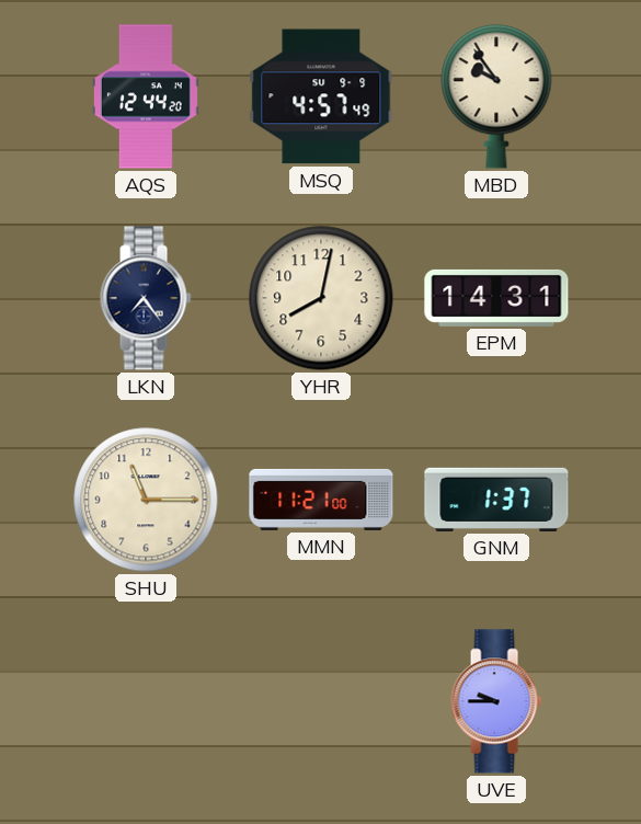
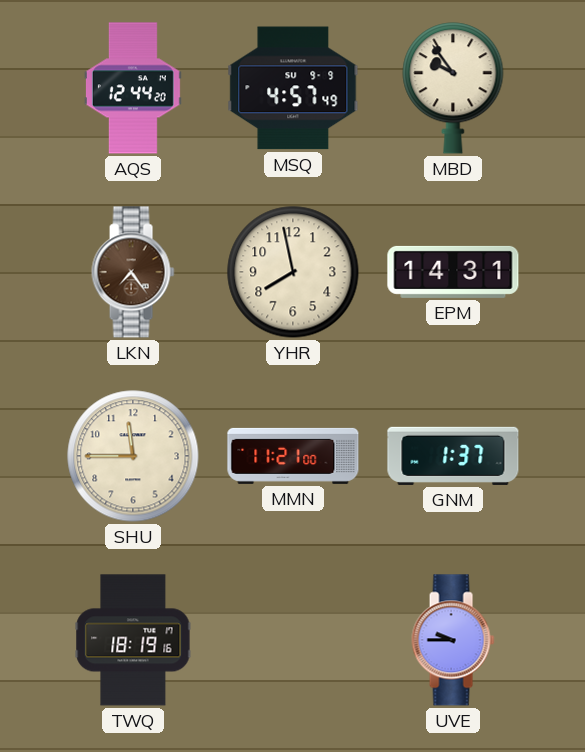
LKN dial: navy -> brown (133, 272)
YHR: 8:02 -> 7:58 (293, 272)
SHU: 11:15 -> 11:45 (133, 456)
TWQ: none -> 18:19 (133, 640)
